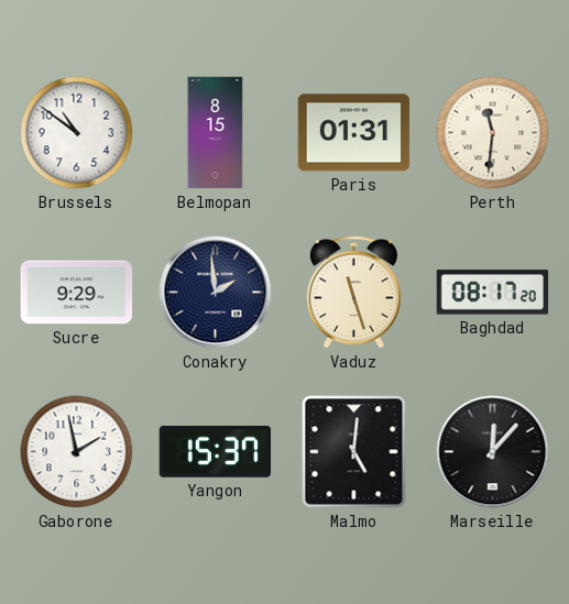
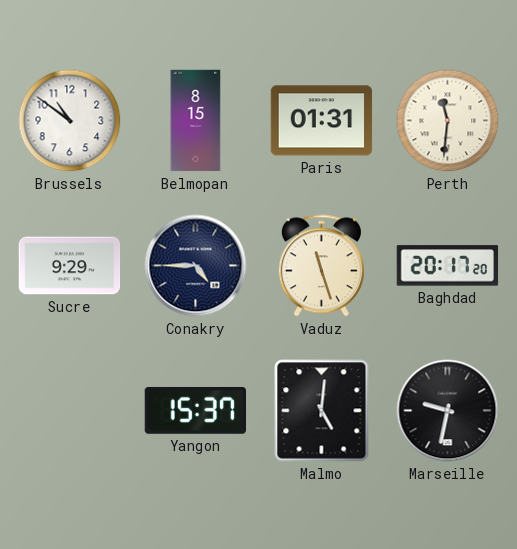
Conakry: 1:59 -> 4:45 (196, 266)
Baghdad: 08:17 -> 20:17 (448, 266)
Gaborone: 1:58 -> none (77, 452)
Marseille: 12:07 -> 9:32 (448, 411)
